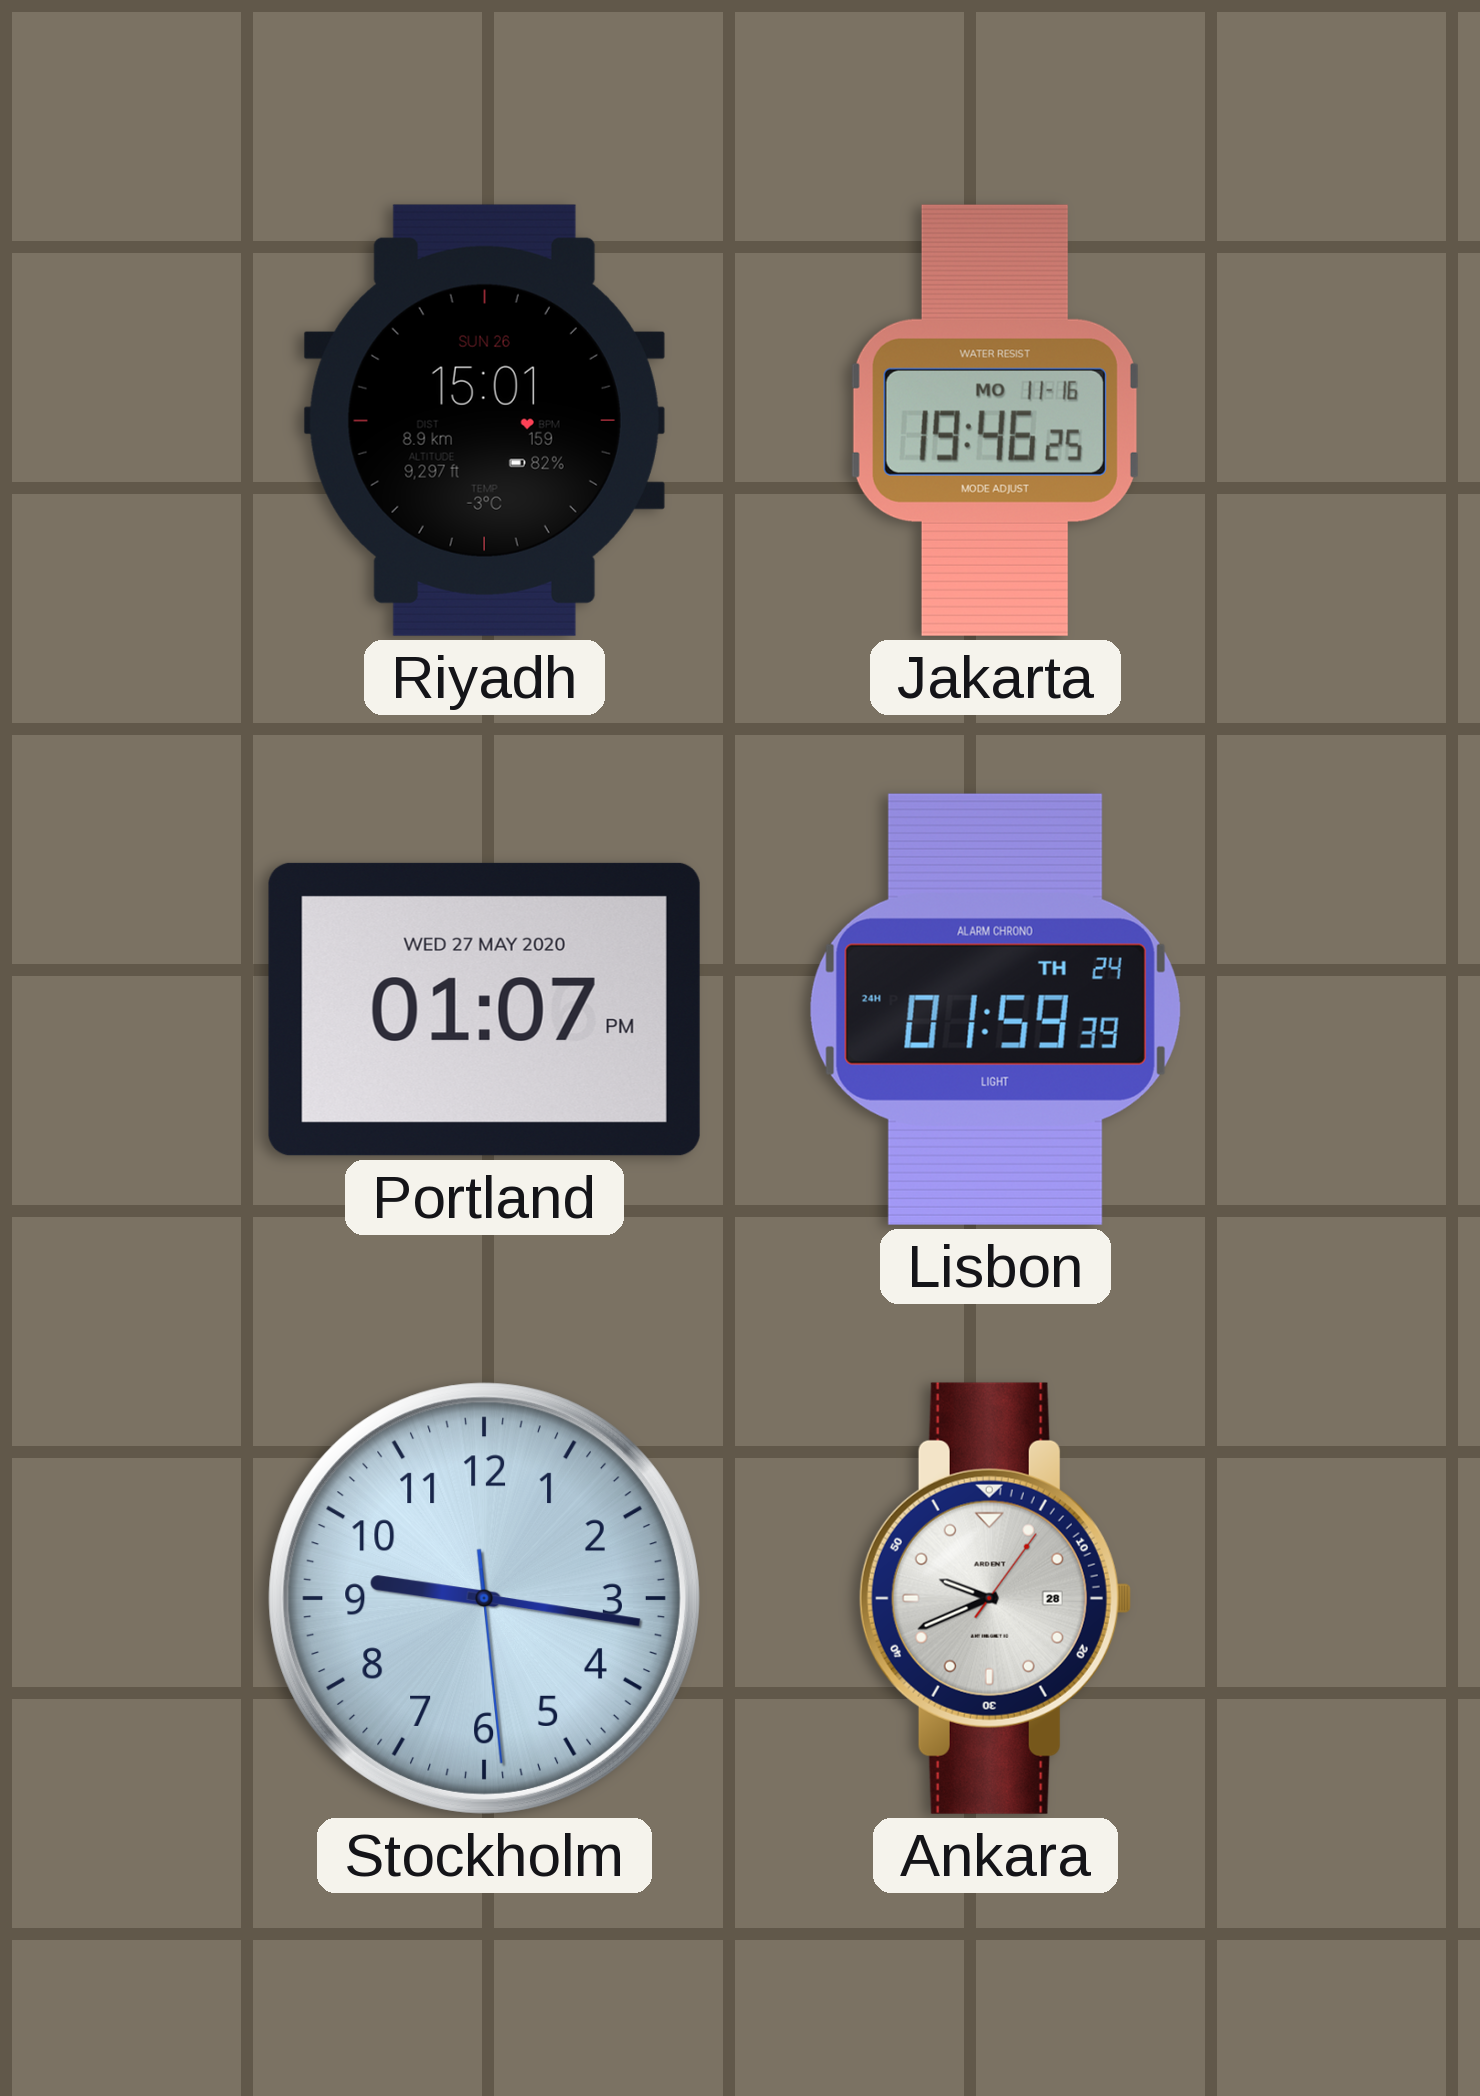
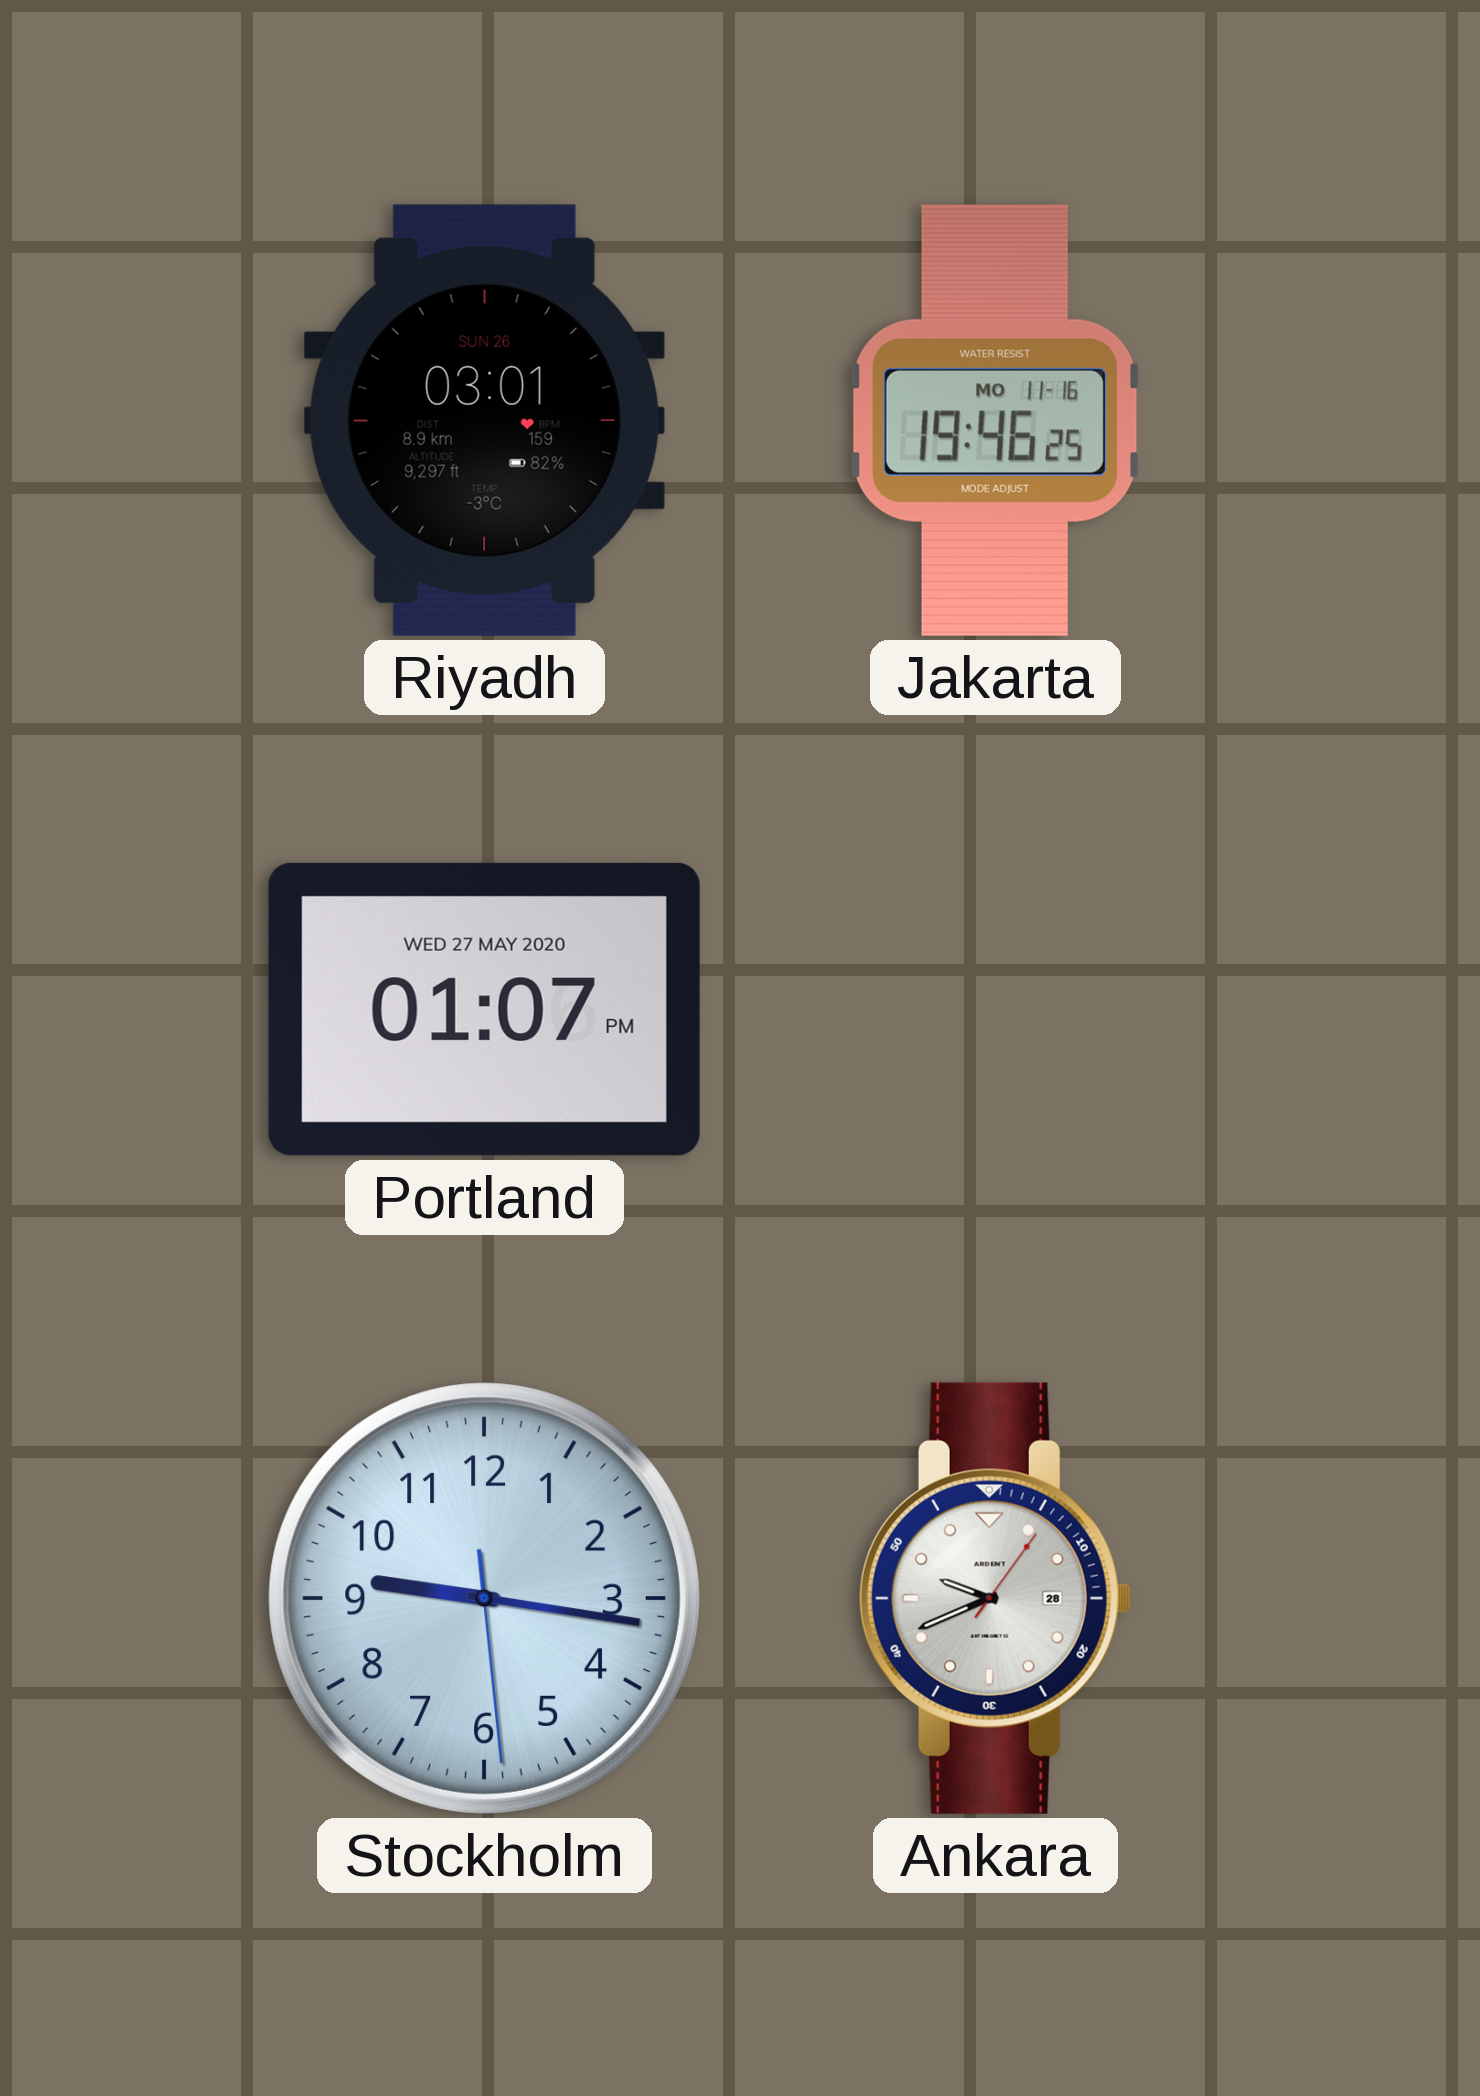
Riyadh: 15:01 -> 03:01 (484, 420)
Lisbon: 01:59 -> none (995, 1009)
